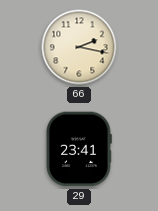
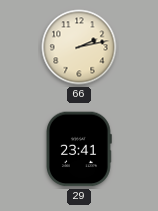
66: 2:17 -> 2:13 (79, 47)
